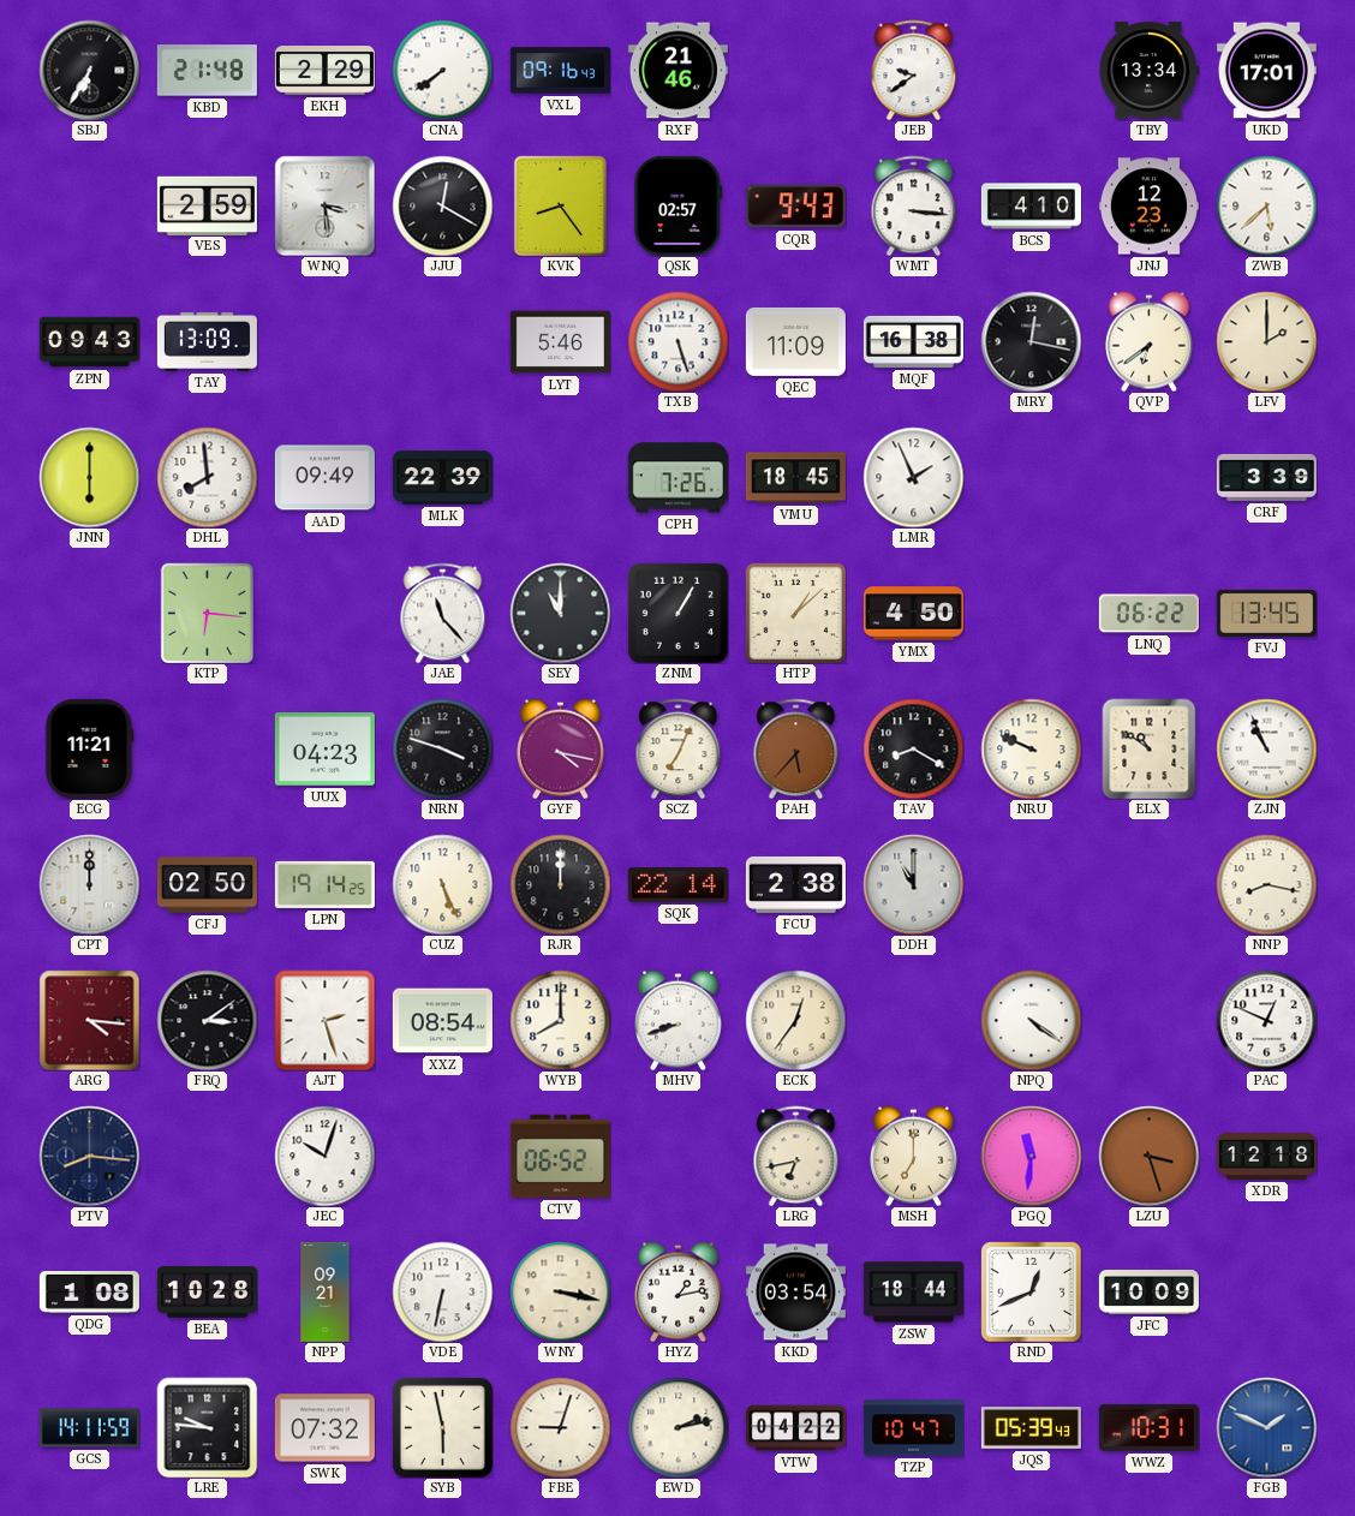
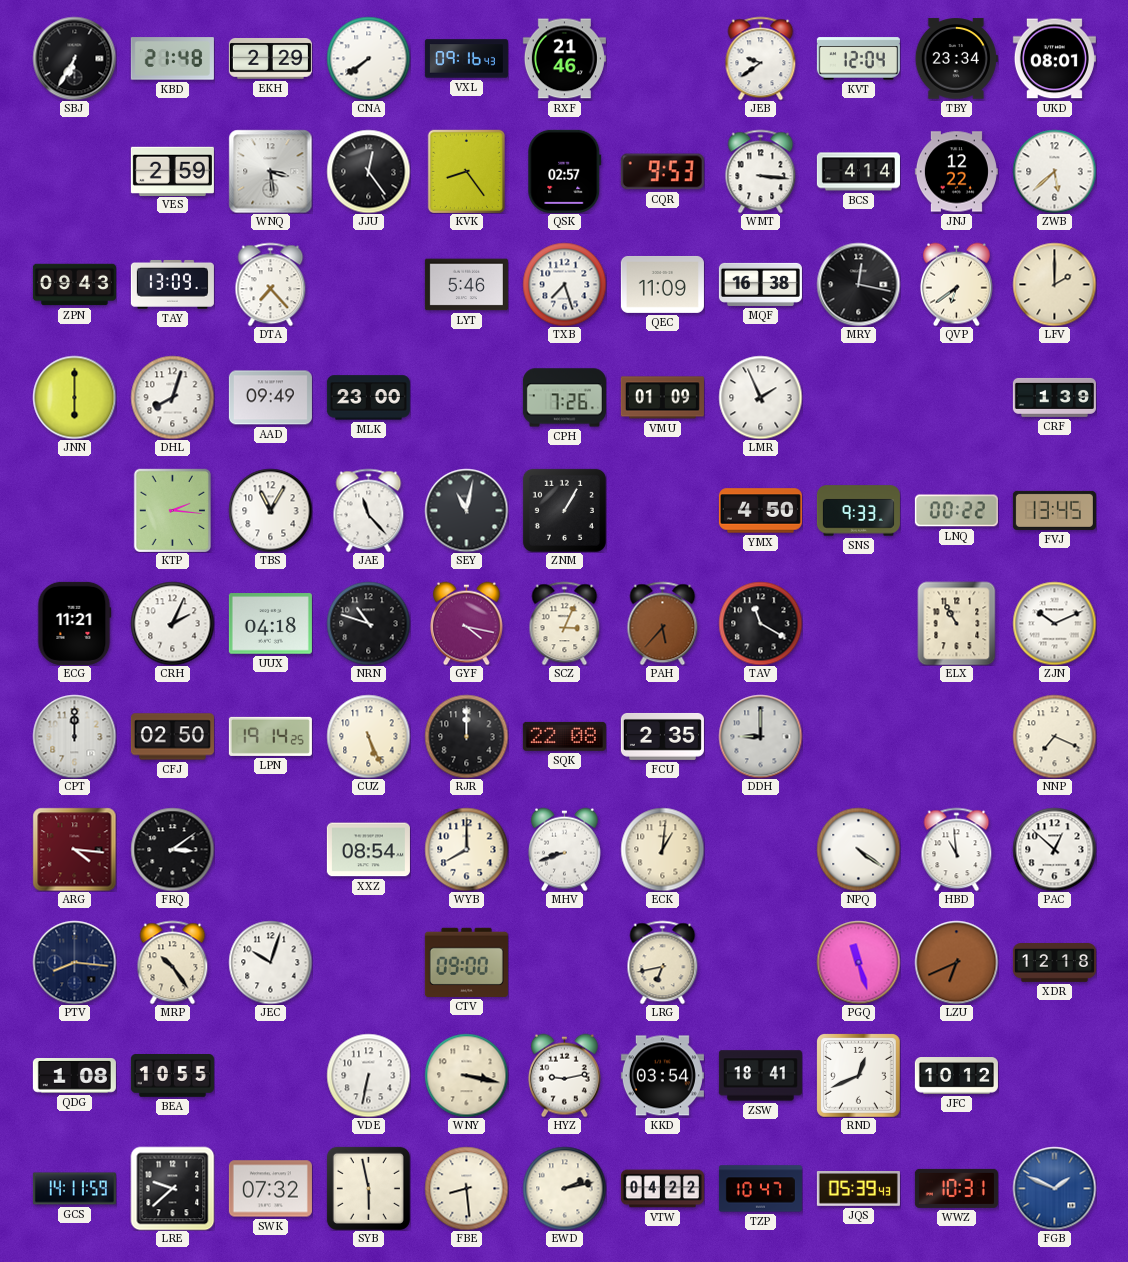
KVT: none -> 12:04 (858, 59)
TBY: 13:34 -> 23:34 (956, 59)
UKD: 17:01 -> 08:01 (1054, 59)
JJU: 12:20 -> 12:24 (368, 171)
CQR: 9:43 -> 9:53 (662, 172)
BCS: 4:10 -> 4:14 (858, 172)
JNJ: 12:23 -> 12:22 (956, 172)
DTA: none -> 7:23 (271, 284)
TXB: 5:27 -> 7:27 (564, 284)
DHL: 7:59 -> 8:03 (172, 397)
MLK: 22:39 -> 23:00 (368, 398)
VMU: 18:45 -> 01:09 (662, 398)
CRF: 3:39 -> 1:39 (1054, 397)
KTP: 6:16 -> 2:16 (172, 510)
TBS: none -> 11:05 (270, 510)
SEY: 11:00 -> 11:02 (466, 510)
HTP: 1:08 -> none (795, 613)
SNS: none -> 9:33 (858, 511)
LNQ: 06:22 -> 00:22 (956, 511)
CRH: none -> 2:04 (172, 623)
UUX: 04:23 -> 04:18 (270, 624)
NRN: 3:48 -> 10:48 (368, 623)
SCZ: 7:04 -> 3:04 (565, 623)
TAV: 8:20 -> 11:20 (760, 623)
NRU: 9:49 -> none (1031, 748)
ELX: 10:51 -> 10:55 (957, 623)
ZJN: 10:56 -> 10:11 (1054, 623)
SQK: 22:14 -> 22:08 (564, 736)
FCU: 2:38 -> 2:35 (662, 736)
DDH: 11:00 -> 9:00 (760, 736)
NNP: 8:17 -> 7:19 (1054, 736)
AJT: 2:27 -> none (324, 1020)
ECK: 12:36 -> 1:01 (662, 849)
HBD: none -> 10:59 (957, 849)
PAC: 12:49 -> 12:52 (1054, 849)
MRP: none -> 10:24 (173, 962)
CTV: 06:52 -> 09:00 (466, 962)
MSH: 7:00 -> none (913, 1156)
PGQ: 11:31 -> 11:27 (858, 962)
LZU: 3:27 -> 6:41 (956, 962)
BEA: 10:28 -> 10:55 (172, 1076)
NPP: 09:21 -> none (326, 1291)
HYZ: 1:13 -> 9:13 (564, 1075)
ZSW: 18:44 -> 18:41 (760, 1076)
JFC: 10:09 -> 10:12 (956, 1076)
LRE: 9:46 -> 9:38 (172, 1188)
FBE: 9:03 -> 8:29 (466, 1188)
